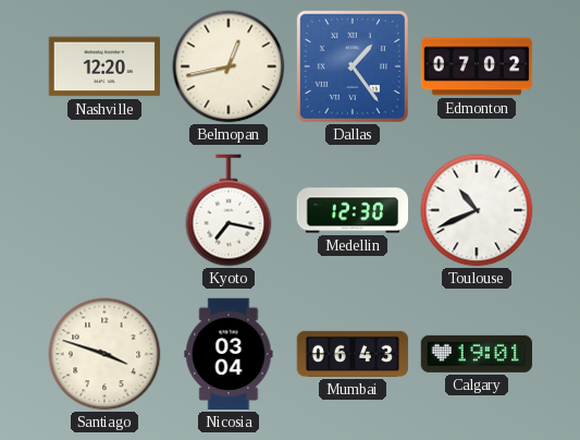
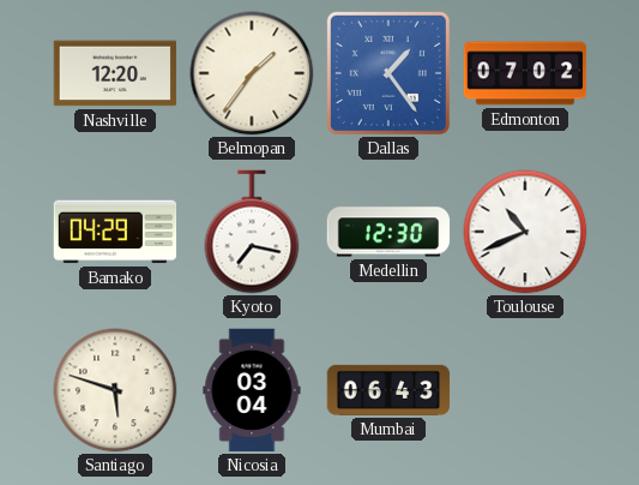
Belmopan: 12:43 -> 1:36 (252, 73)
Bamako: none -> 04:29 (115, 232)
Santiago: 3:48 -> 5:48 (115, 390)
Calgary: 19:01 -> none (477, 354)
